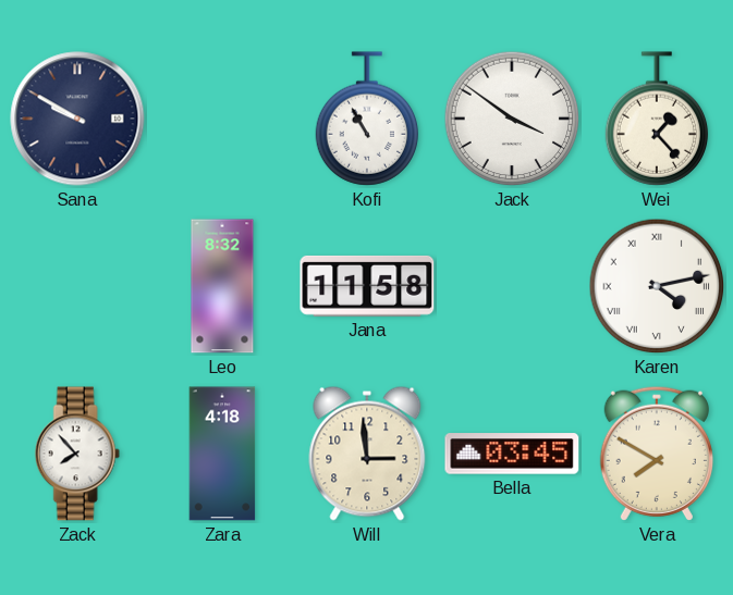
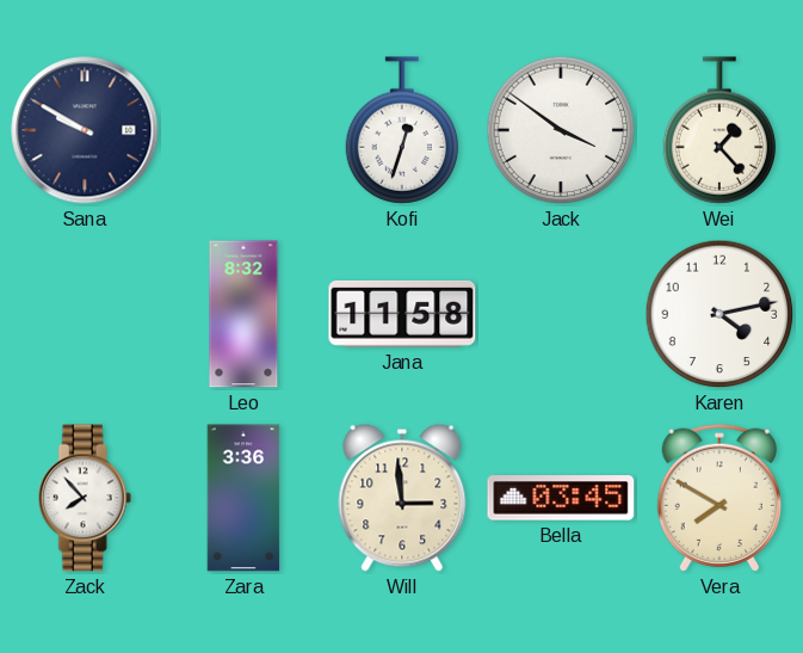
Kofi: 10:55 -> 12:33 (402, 130)
Karen numerals: Roman -> Arabic (719, 314)
Zara: 4:18 -> 3:36 (243, 498)
